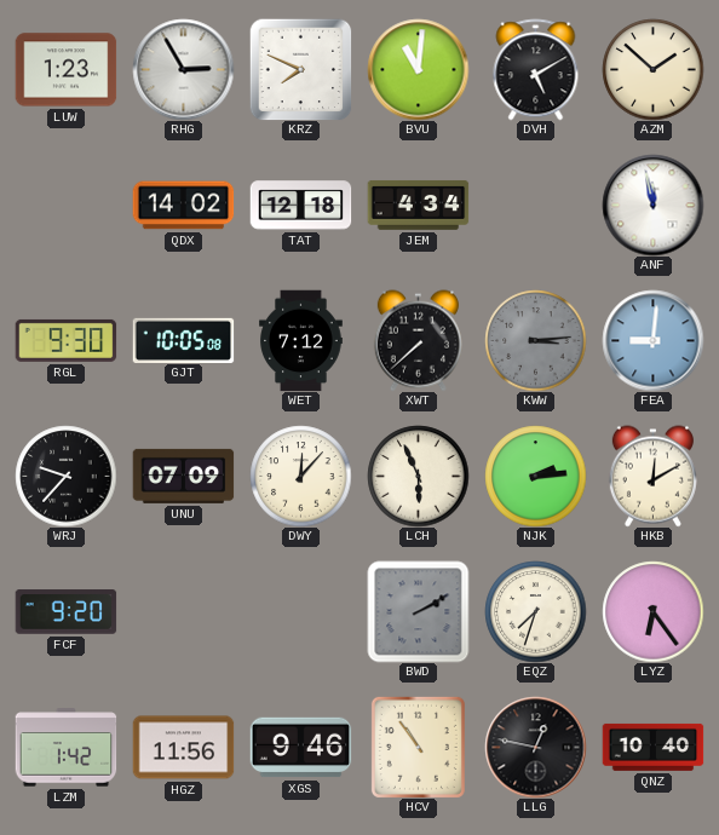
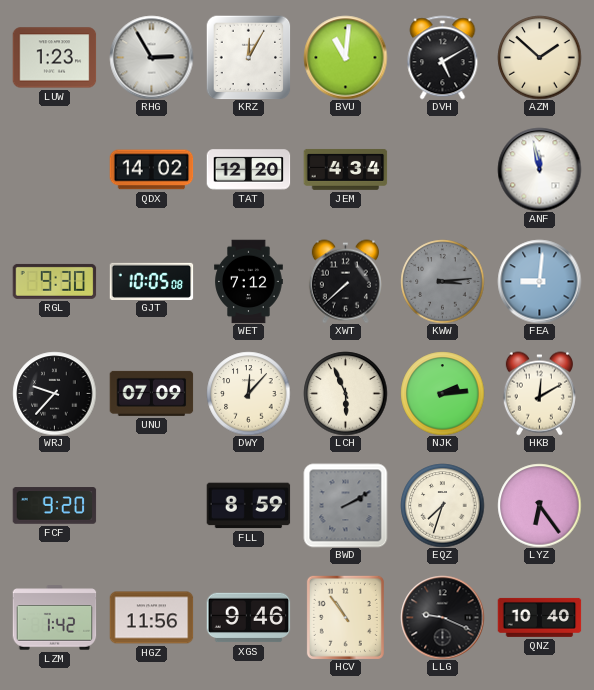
KRZ: 7:49 -> 12:05 (248, 57)
TAT: 12:18 -> 12:20 (248, 170)
FLL: none -> 8:59 (248, 506)
LLG: 12:47 -> 9:19 (442, 617)
